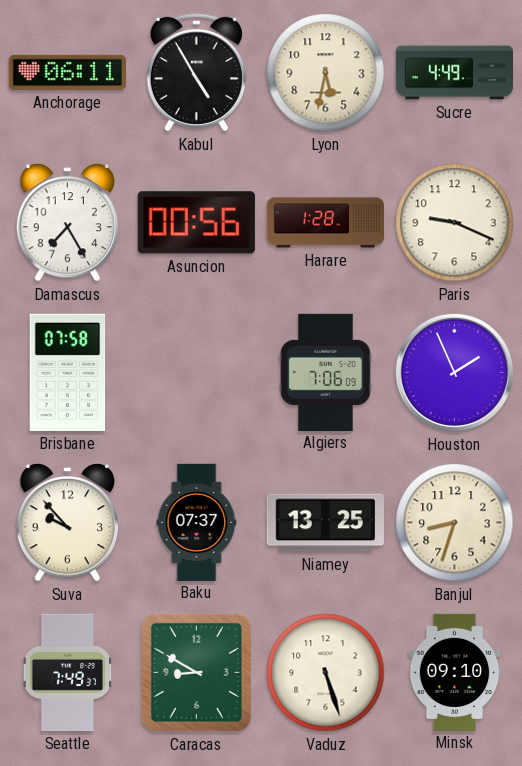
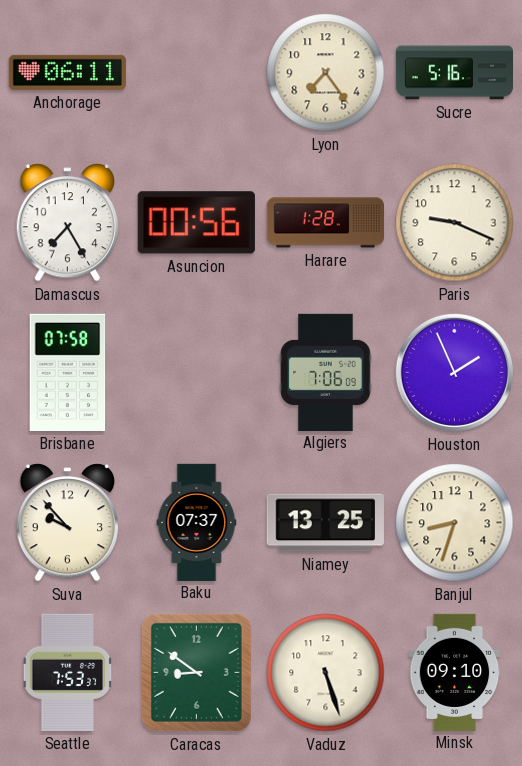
Kabul: 4:55 -> none (196, 72)
Lyon: 5:32 -> 7:24 (326, 73)
Sucre: 4:49 -> 5:16 (454, 73)
Seattle: 7:49 -> 7:53 (68, 672)
Caracas: 8:50 -> 8:51 (196, 672)
